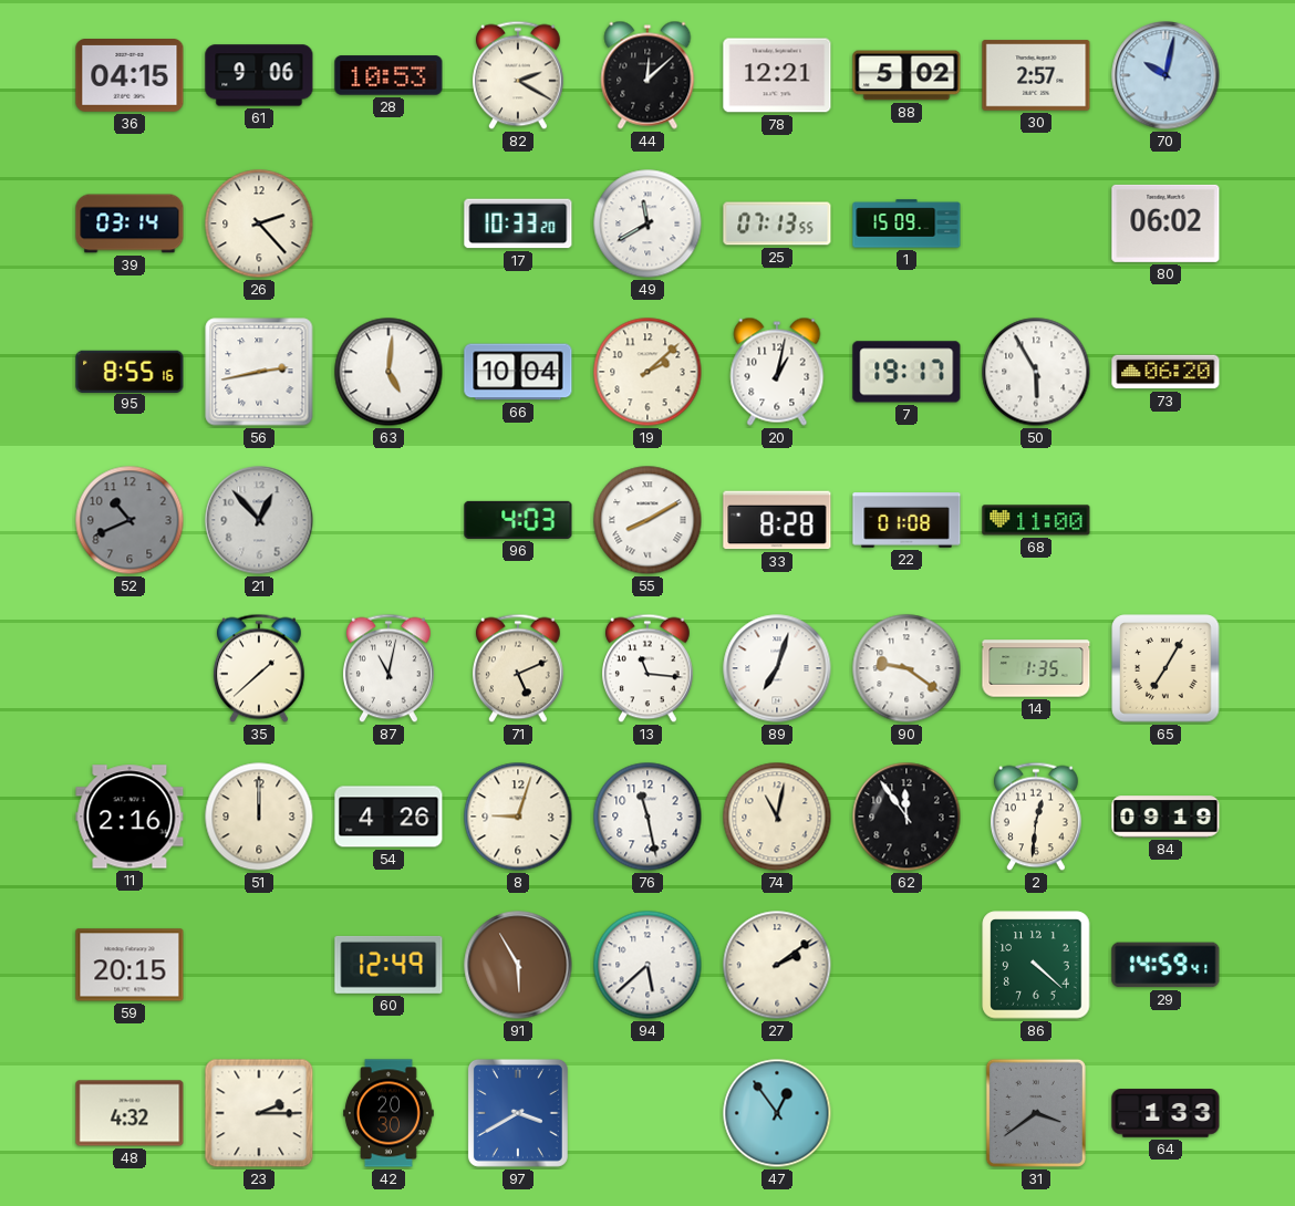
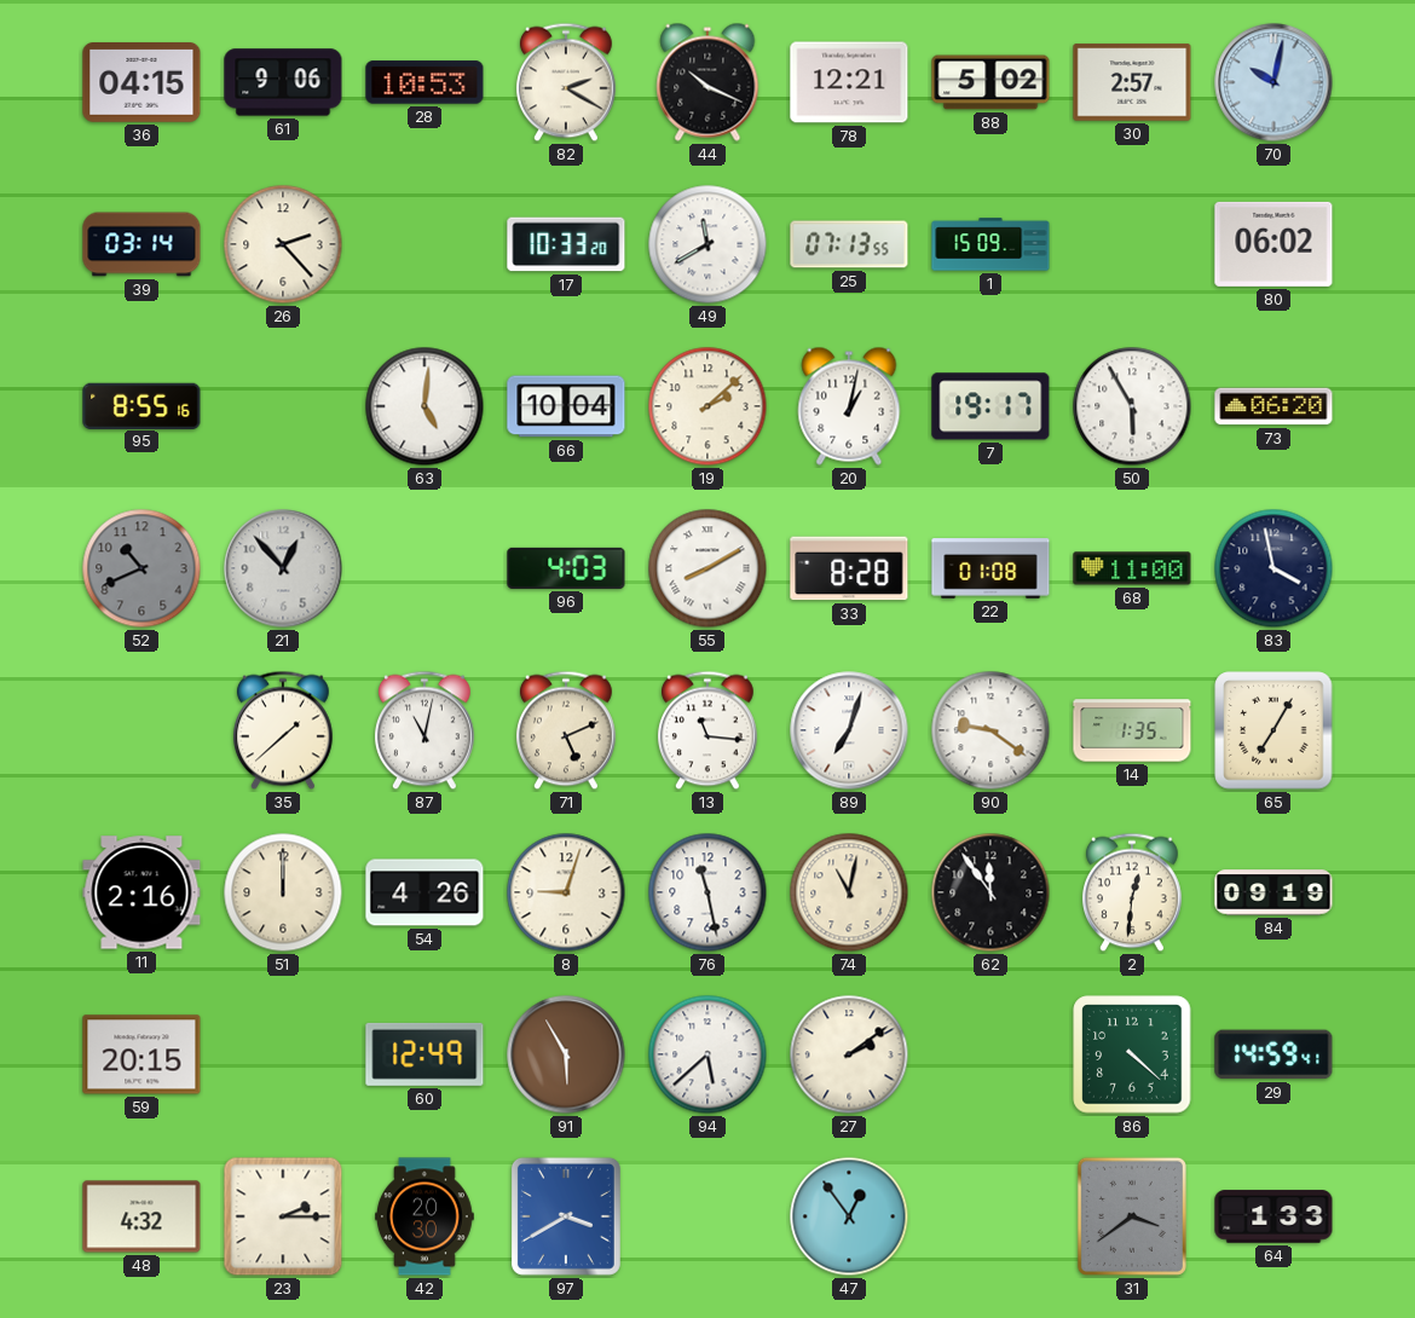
44: 12:08 -> 10:19 (707, 82)
56: 2:43 -> none (259, 372)
83: none -> 3:58 (1273, 568)
